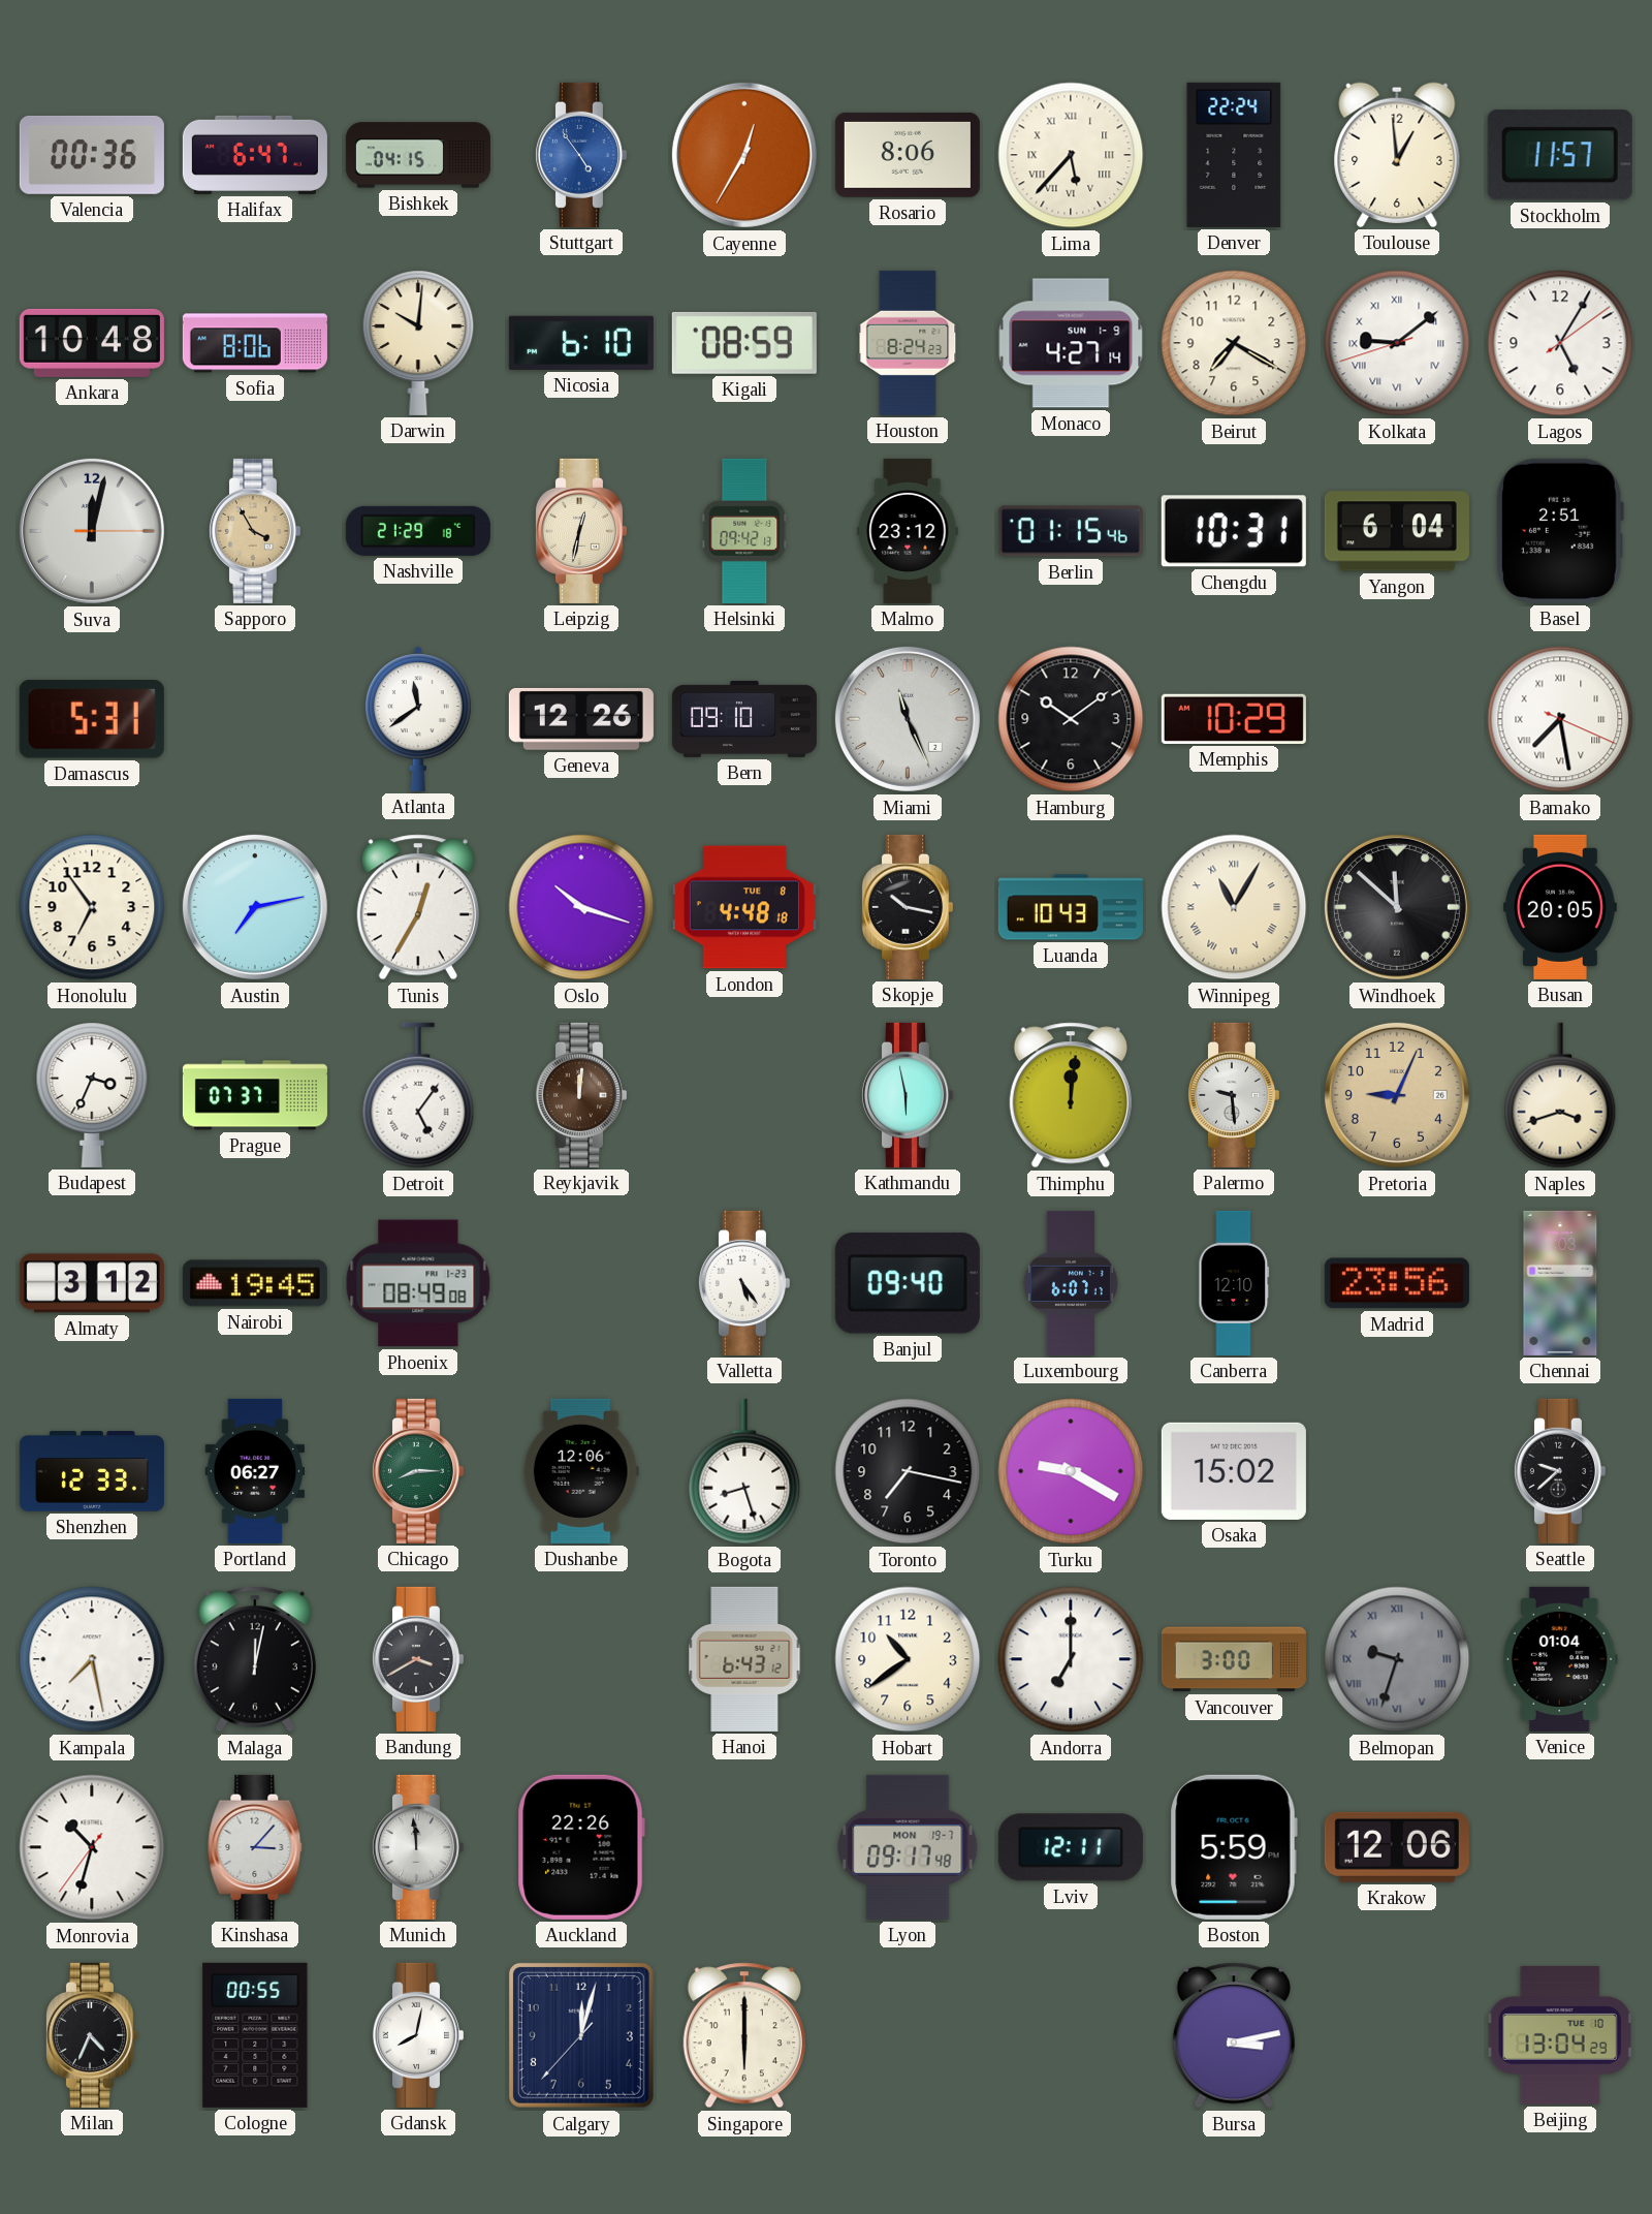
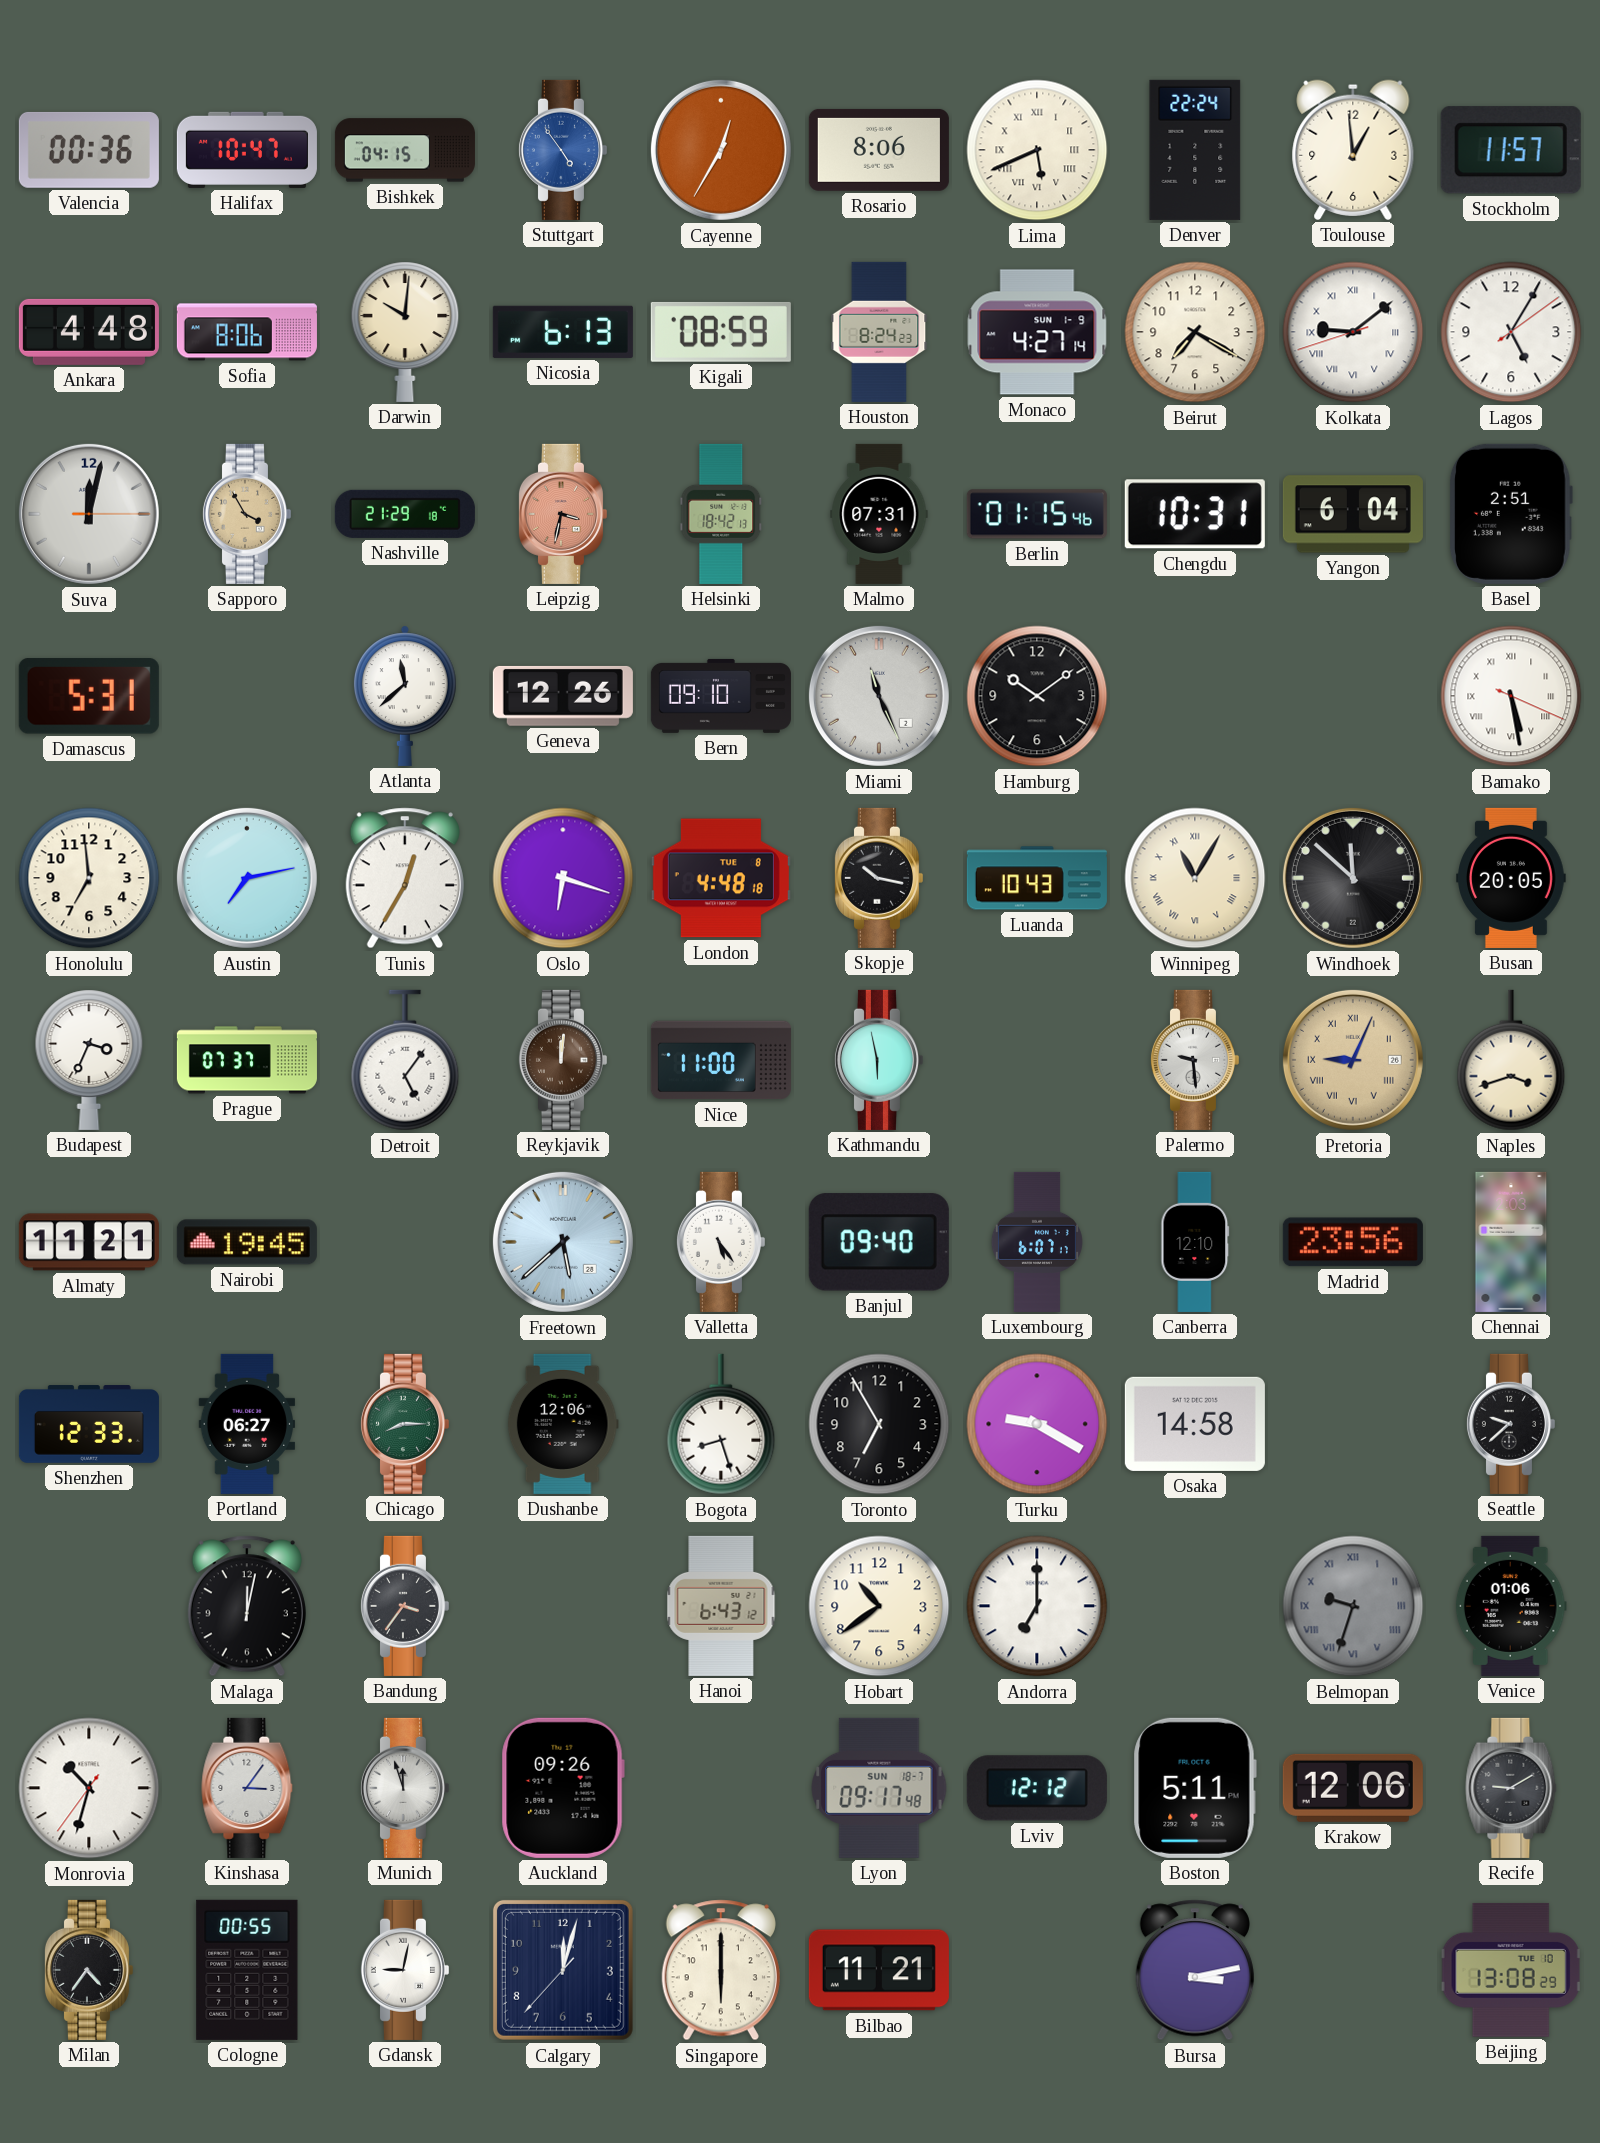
Halifax: 6:47 -> 10:47 (247, 150)
Lima: 5:37 -> 5:41 (1037, 150)
Ankara: 10:48 -> 4:48 (89, 332)
Nicosia: 6:10 -> 6:13 (563, 332)
Leipzig: 12:32 -> 3:32 (562, 514)
Leipzig dial: cream -> salmon (562, 514)
Helsinki: 09:42 -> 18:42 (721, 514)
Malmo: 23:12 -> 07:31 (879, 514)
Atlanta: 11:39 -> 11:38 (405, 696)
Memphis: 10:29 -> none (1234, 719)
Bamako: 7:28 -> 5:28 (1511, 696)
Honolulu: 6:54 -> 6:59 (89, 878)
Oslo: 10:18 -> 6:18 (563, 878)
Nice: none -> 11:00 (721, 1060)
Thimphu: 12:01 -> none (1071, 1095)
Pretoria numerals: Arabic -> Roman (1353, 1060)
Almaty: 3:12 -> 11:21 (89, 1242)
Phoenix: 08:49 -> none (418, 1283)
Freetown: none -> 5:38 (563, 1242)
Toronto: 7:17 -> 6:55 (879, 1424)
Osaka: 15:02 -> 14:58 (1195, 1424)
Kampala: 7:28 -> none (92, 1659)
Bandung: 3:40 -> 3:36 (404, 1606)
Vancouver: 3:00 -> none (1234, 1659)
Venice: 01:04 -> 01:06 (1511, 1606)
Kinshasa: 3:07 -> 3:06 (247, 1788)
Munich: 11:59 -> 11:57 (404, 1788)
Auckland: 22:26 -> 09:26 (563, 1788)
Lyon date: MON 19-7 -> SUN 18-7 (879, 1788)
Lviv: 12:11 -> 12:12 (1037, 1788)
Boston: 5:59 -> 5:11 (1195, 1788)
Recife: none -> 9:10 (1511, 1788)
Milan: 4:34 -> 4:36 (88, 1970)
Gdansk: 8:02 -> 9:02 (404, 1970)
Bilbao: none -> 11:21 (879, 1970)
Beijing: 13:04 -> 13:08 (1511, 1970)
